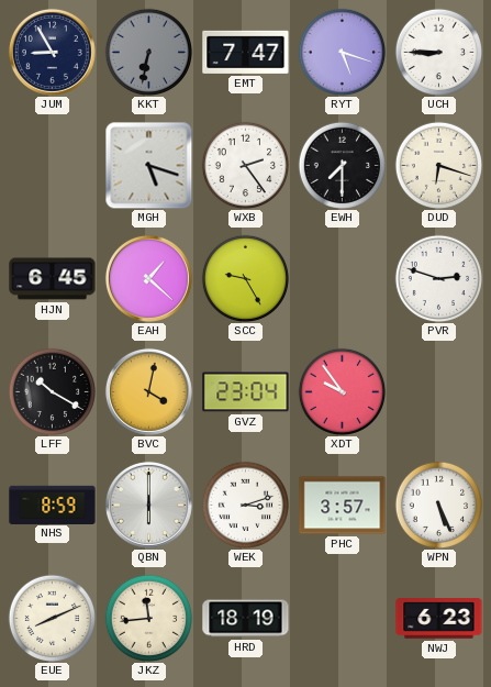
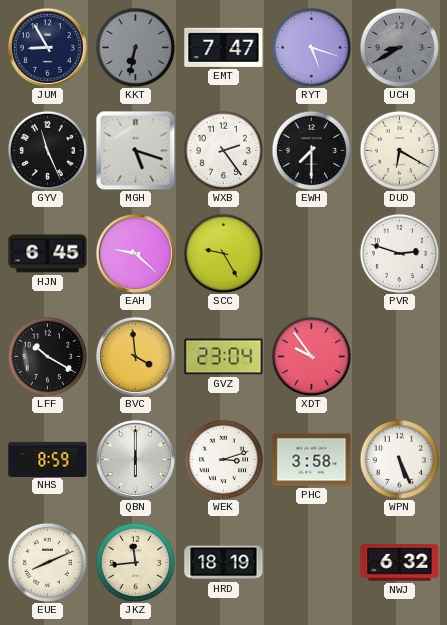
UCH: 8:45 -> 8:40 (399, 47)
UCH dial: white -> grey (399, 47)
GYV: none -> 11:26 (47, 150)
DUD: 6:18 -> 6:20 (399, 150)
EAH: 1:22 -> 9:22 (135, 253)
BVC: 4:02 -> 3:59 (135, 356)
PHC: 3:57 -> 3:58 (312, 460)
NWJ: 6:23 -> 6:32 (400, 563)
